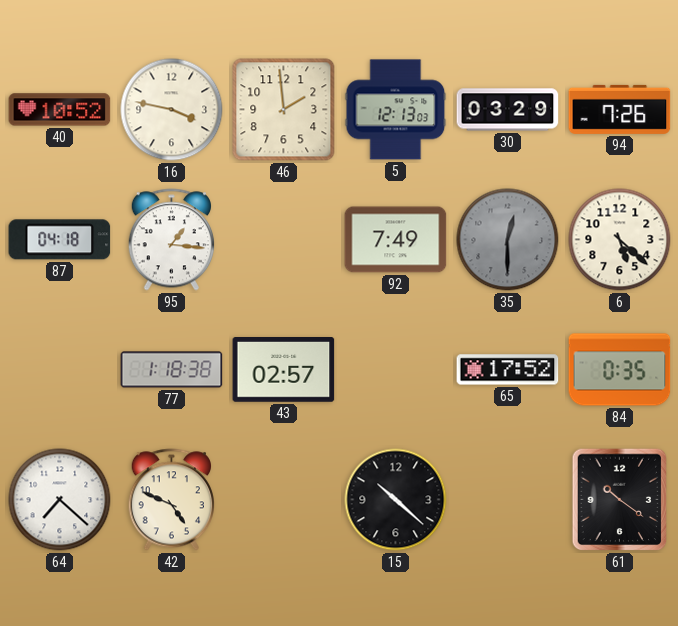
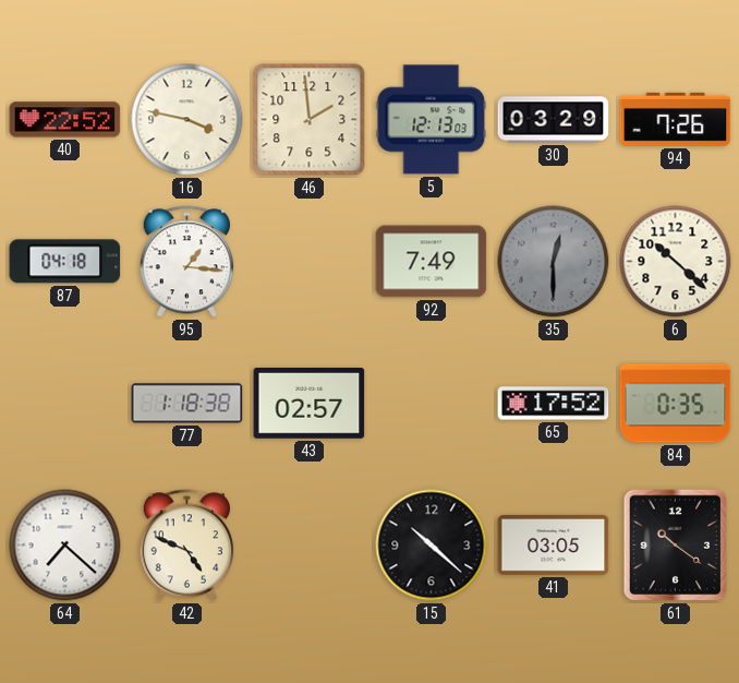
40: 10:52 -> 22:52 (65, 120)
6: 5:22 -> 10:22 (676, 262)
41: none -> 03:05 (554, 544)
